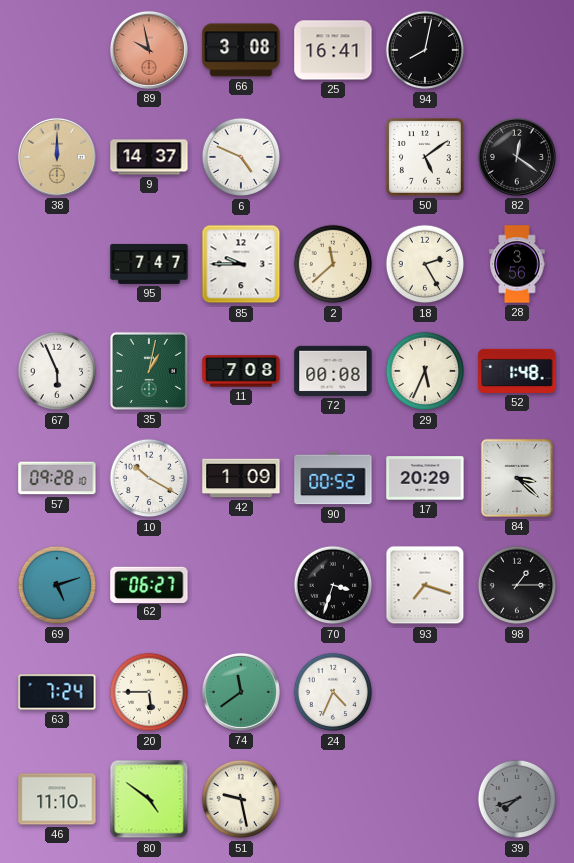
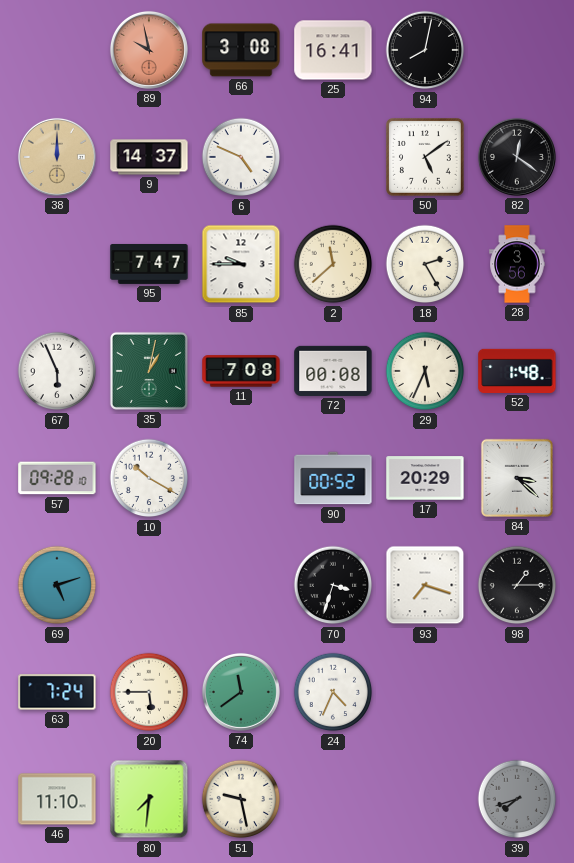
42: 1:09 -> none (241, 478)
62: 06:27 -> none (149, 584)
80: 4:51 -> 7:31 (149, 799)
